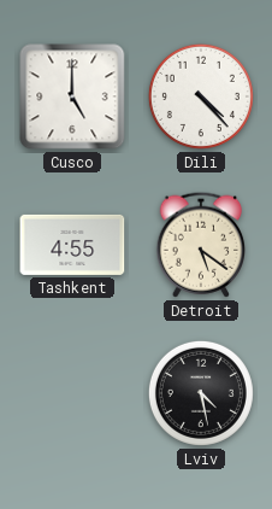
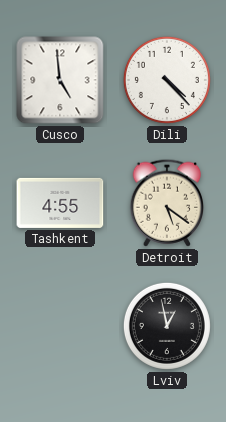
Cusco: 5:00 -> 4:59 (60, 80)
Lviv: 4:28 -> 12:58 (167, 326)
